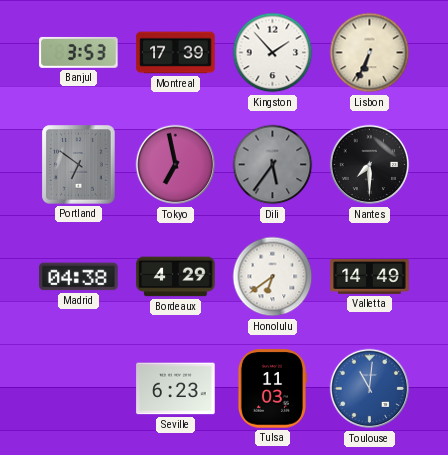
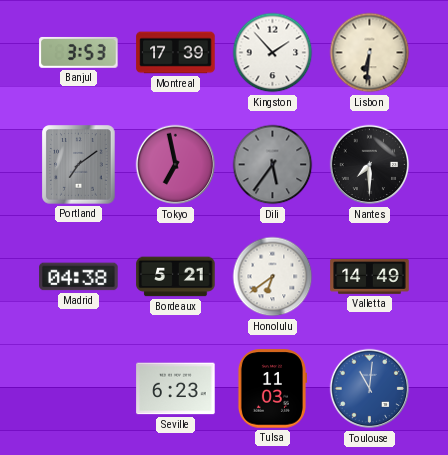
Lisbon: 6:34 -> 6:31 (370, 53)
Portland: 6:51 -> 7:09 (79, 165)
Bordeaux: 4:29 -> 5:21 (176, 277)
